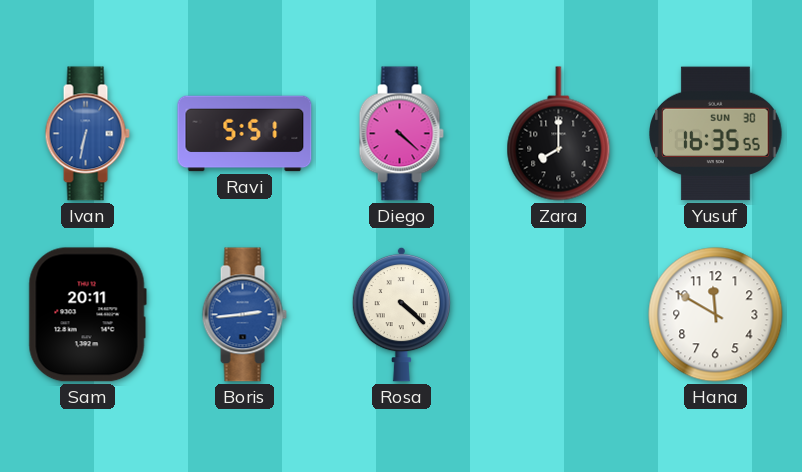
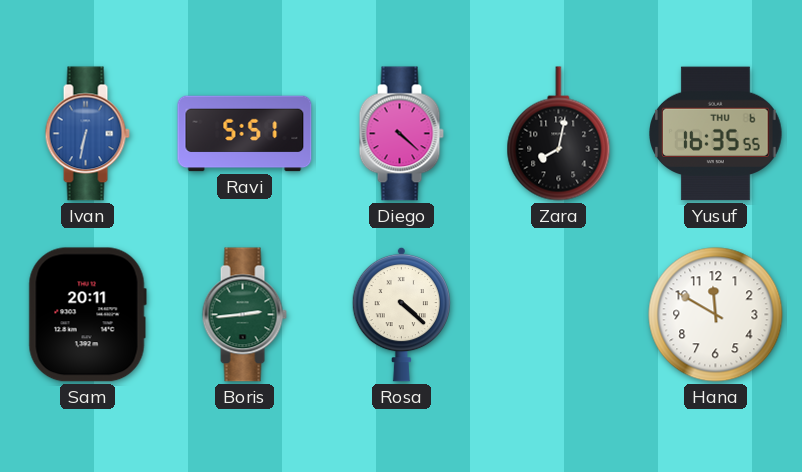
Zara: 8:00 -> 8:02 (559, 134)
Yusuf date: SUN 30 -> THU 6 (716, 134)
Boris dial: blue -> green (244, 315)
